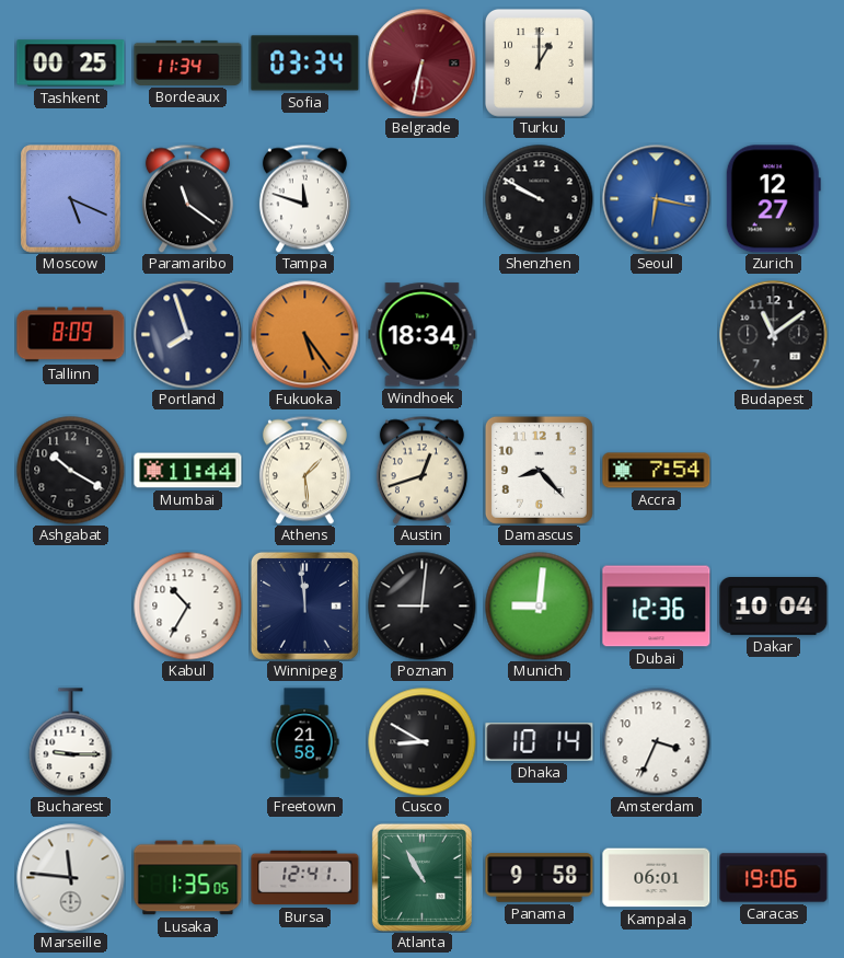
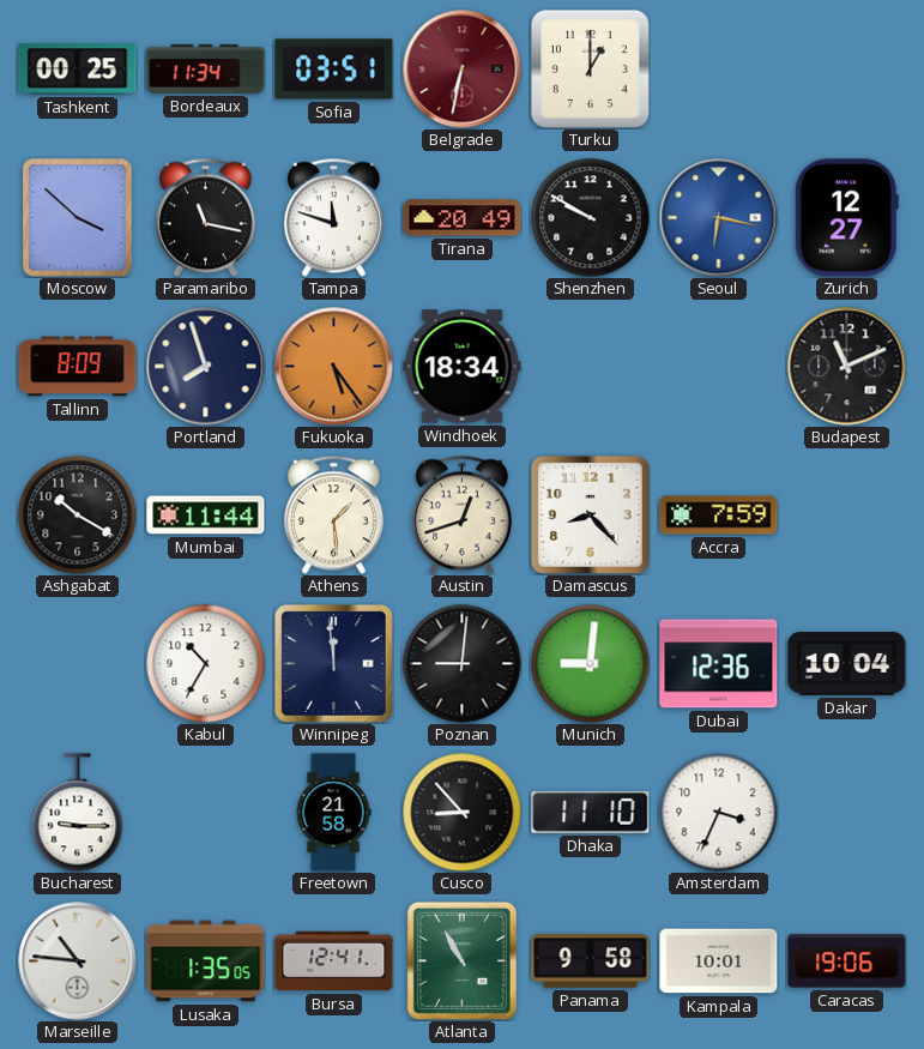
Sofia: 03:34 -> 03:51 (334, 70)
Moscow: 5:19 -> 3:52 (78, 218)
Paramaribo: 11:21 -> 11:17 (205, 217)
Tirana: none -> 20:49 (463, 218)
Budapest: 11:09 -> 11:11 (847, 367)
Accra: 7:54 -> 7:59 (719, 516)
Cusco: 8:50 -> 8:53 (463, 813)
Dhaka: 10:14 -> 11:10 (591, 813)
Marseille: 11:46 -> 10:46 (78, 961)
Kampala: 06:01 -> 10:01 (719, 961)
